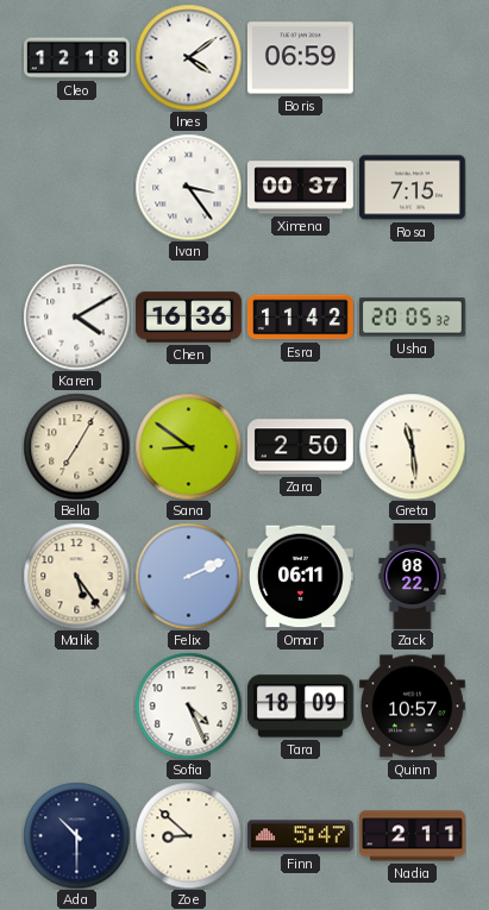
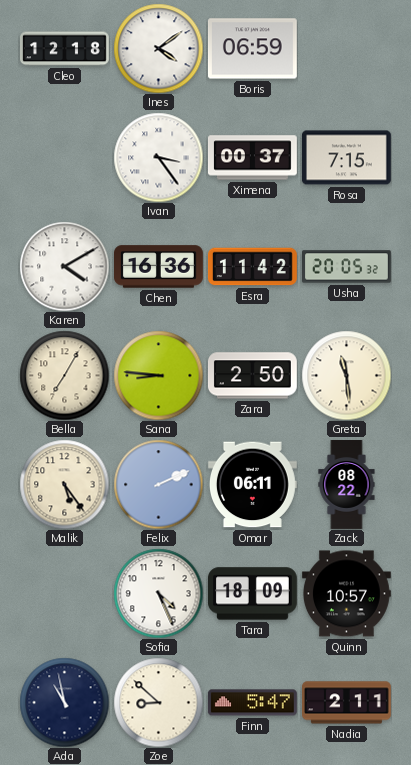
Sana: 8:51 -> 8:46 (158, 375)
Ada: 10:30 -> 10:58 (64, 702)
